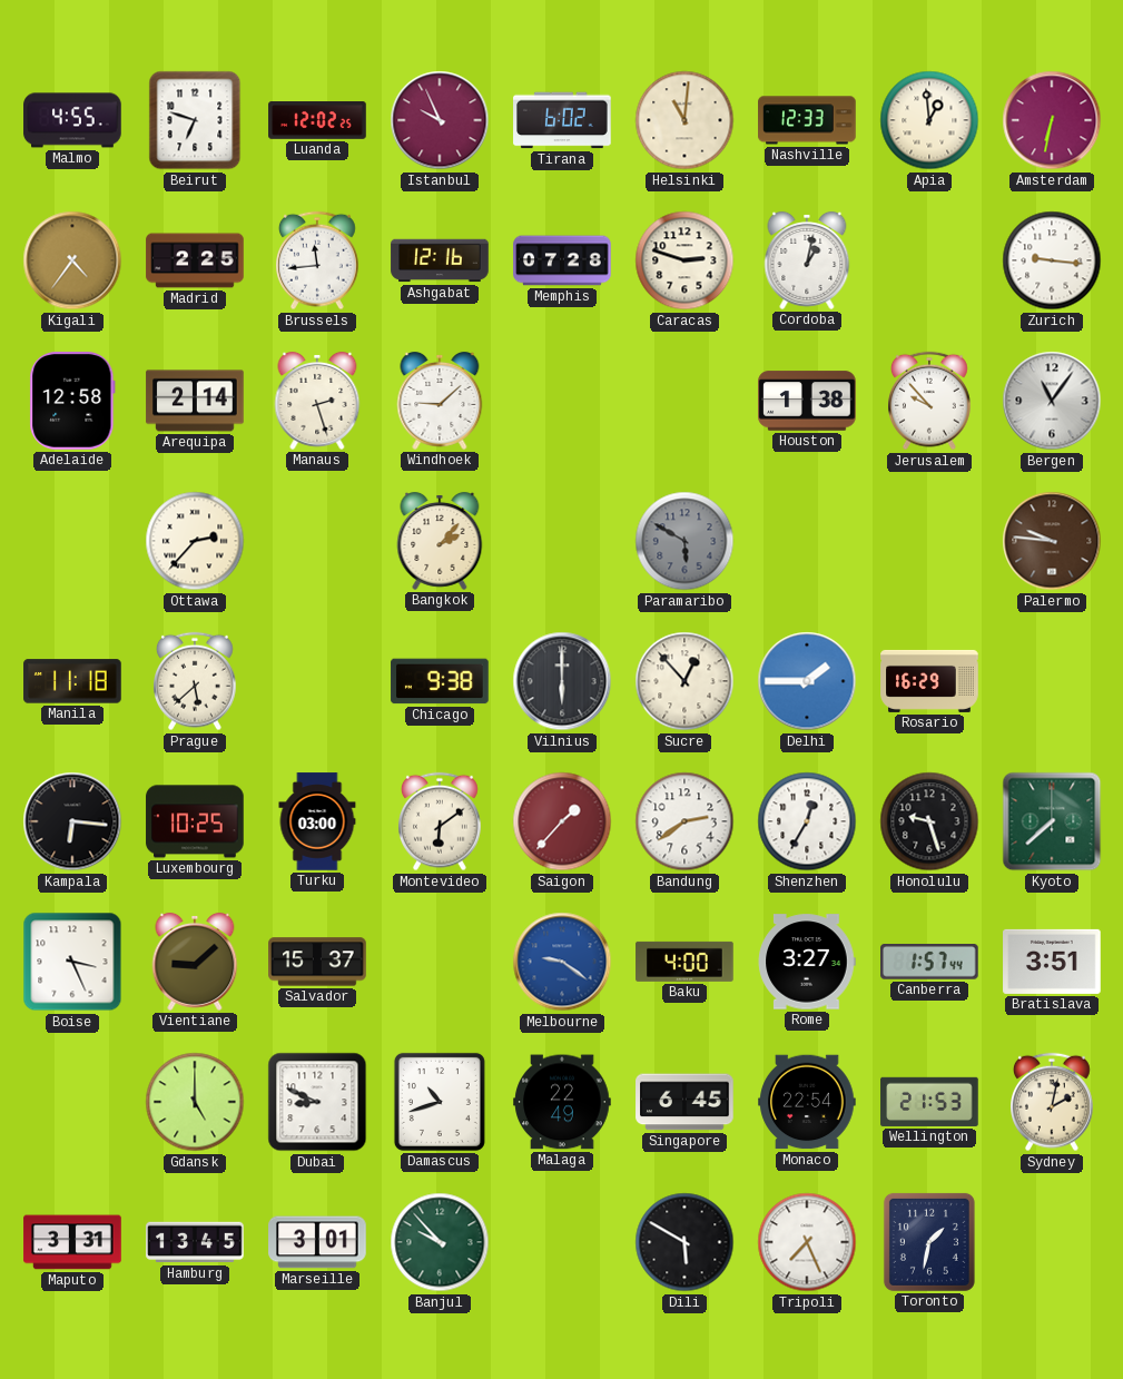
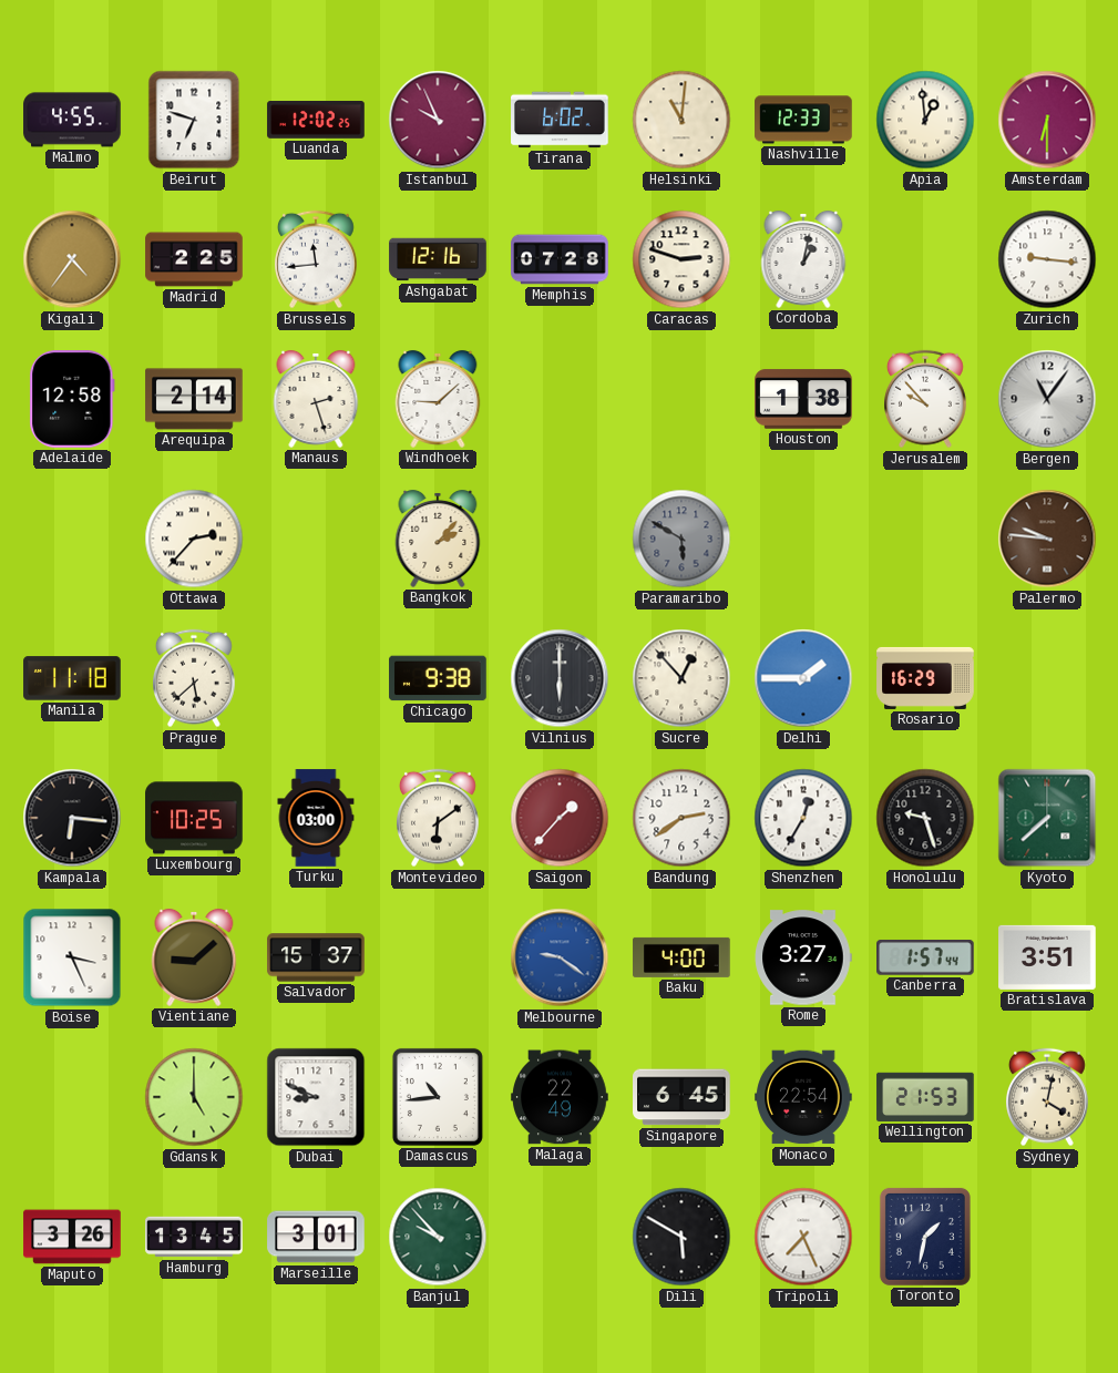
Amsterdam: 6:32 -> 6:30 (1047, 120)
Damascus: 10:42 -> 10:44 (438, 1097)
Sydney: 2:02 -> 4:02 (1048, 1097)
Maputo: 3:31 -> 3:26 (72, 1237)
